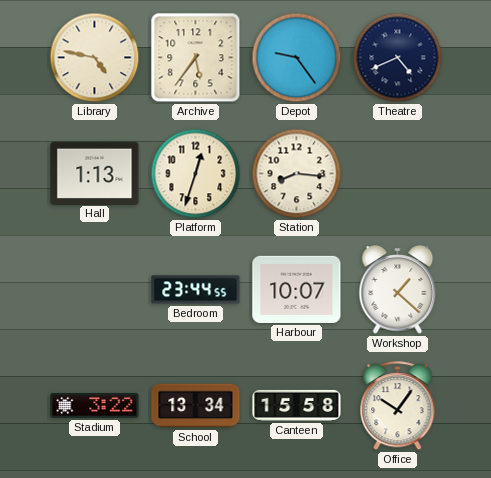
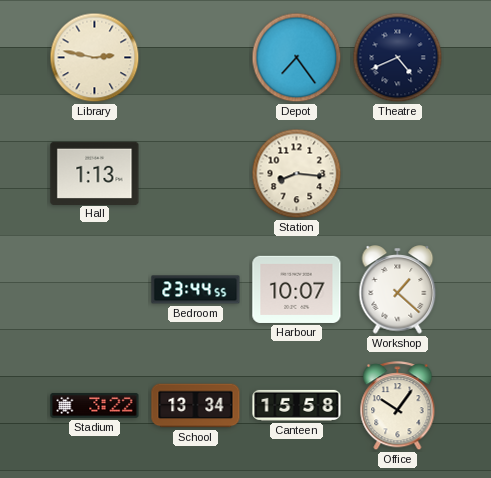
Library: 4:47 -> 2:47 (95, 58)
Archive: 5:36 -> none (196, 58)
Depot: 9:24 -> 7:24 (297, 58)
Platform: 12:33 -> none (196, 174)
